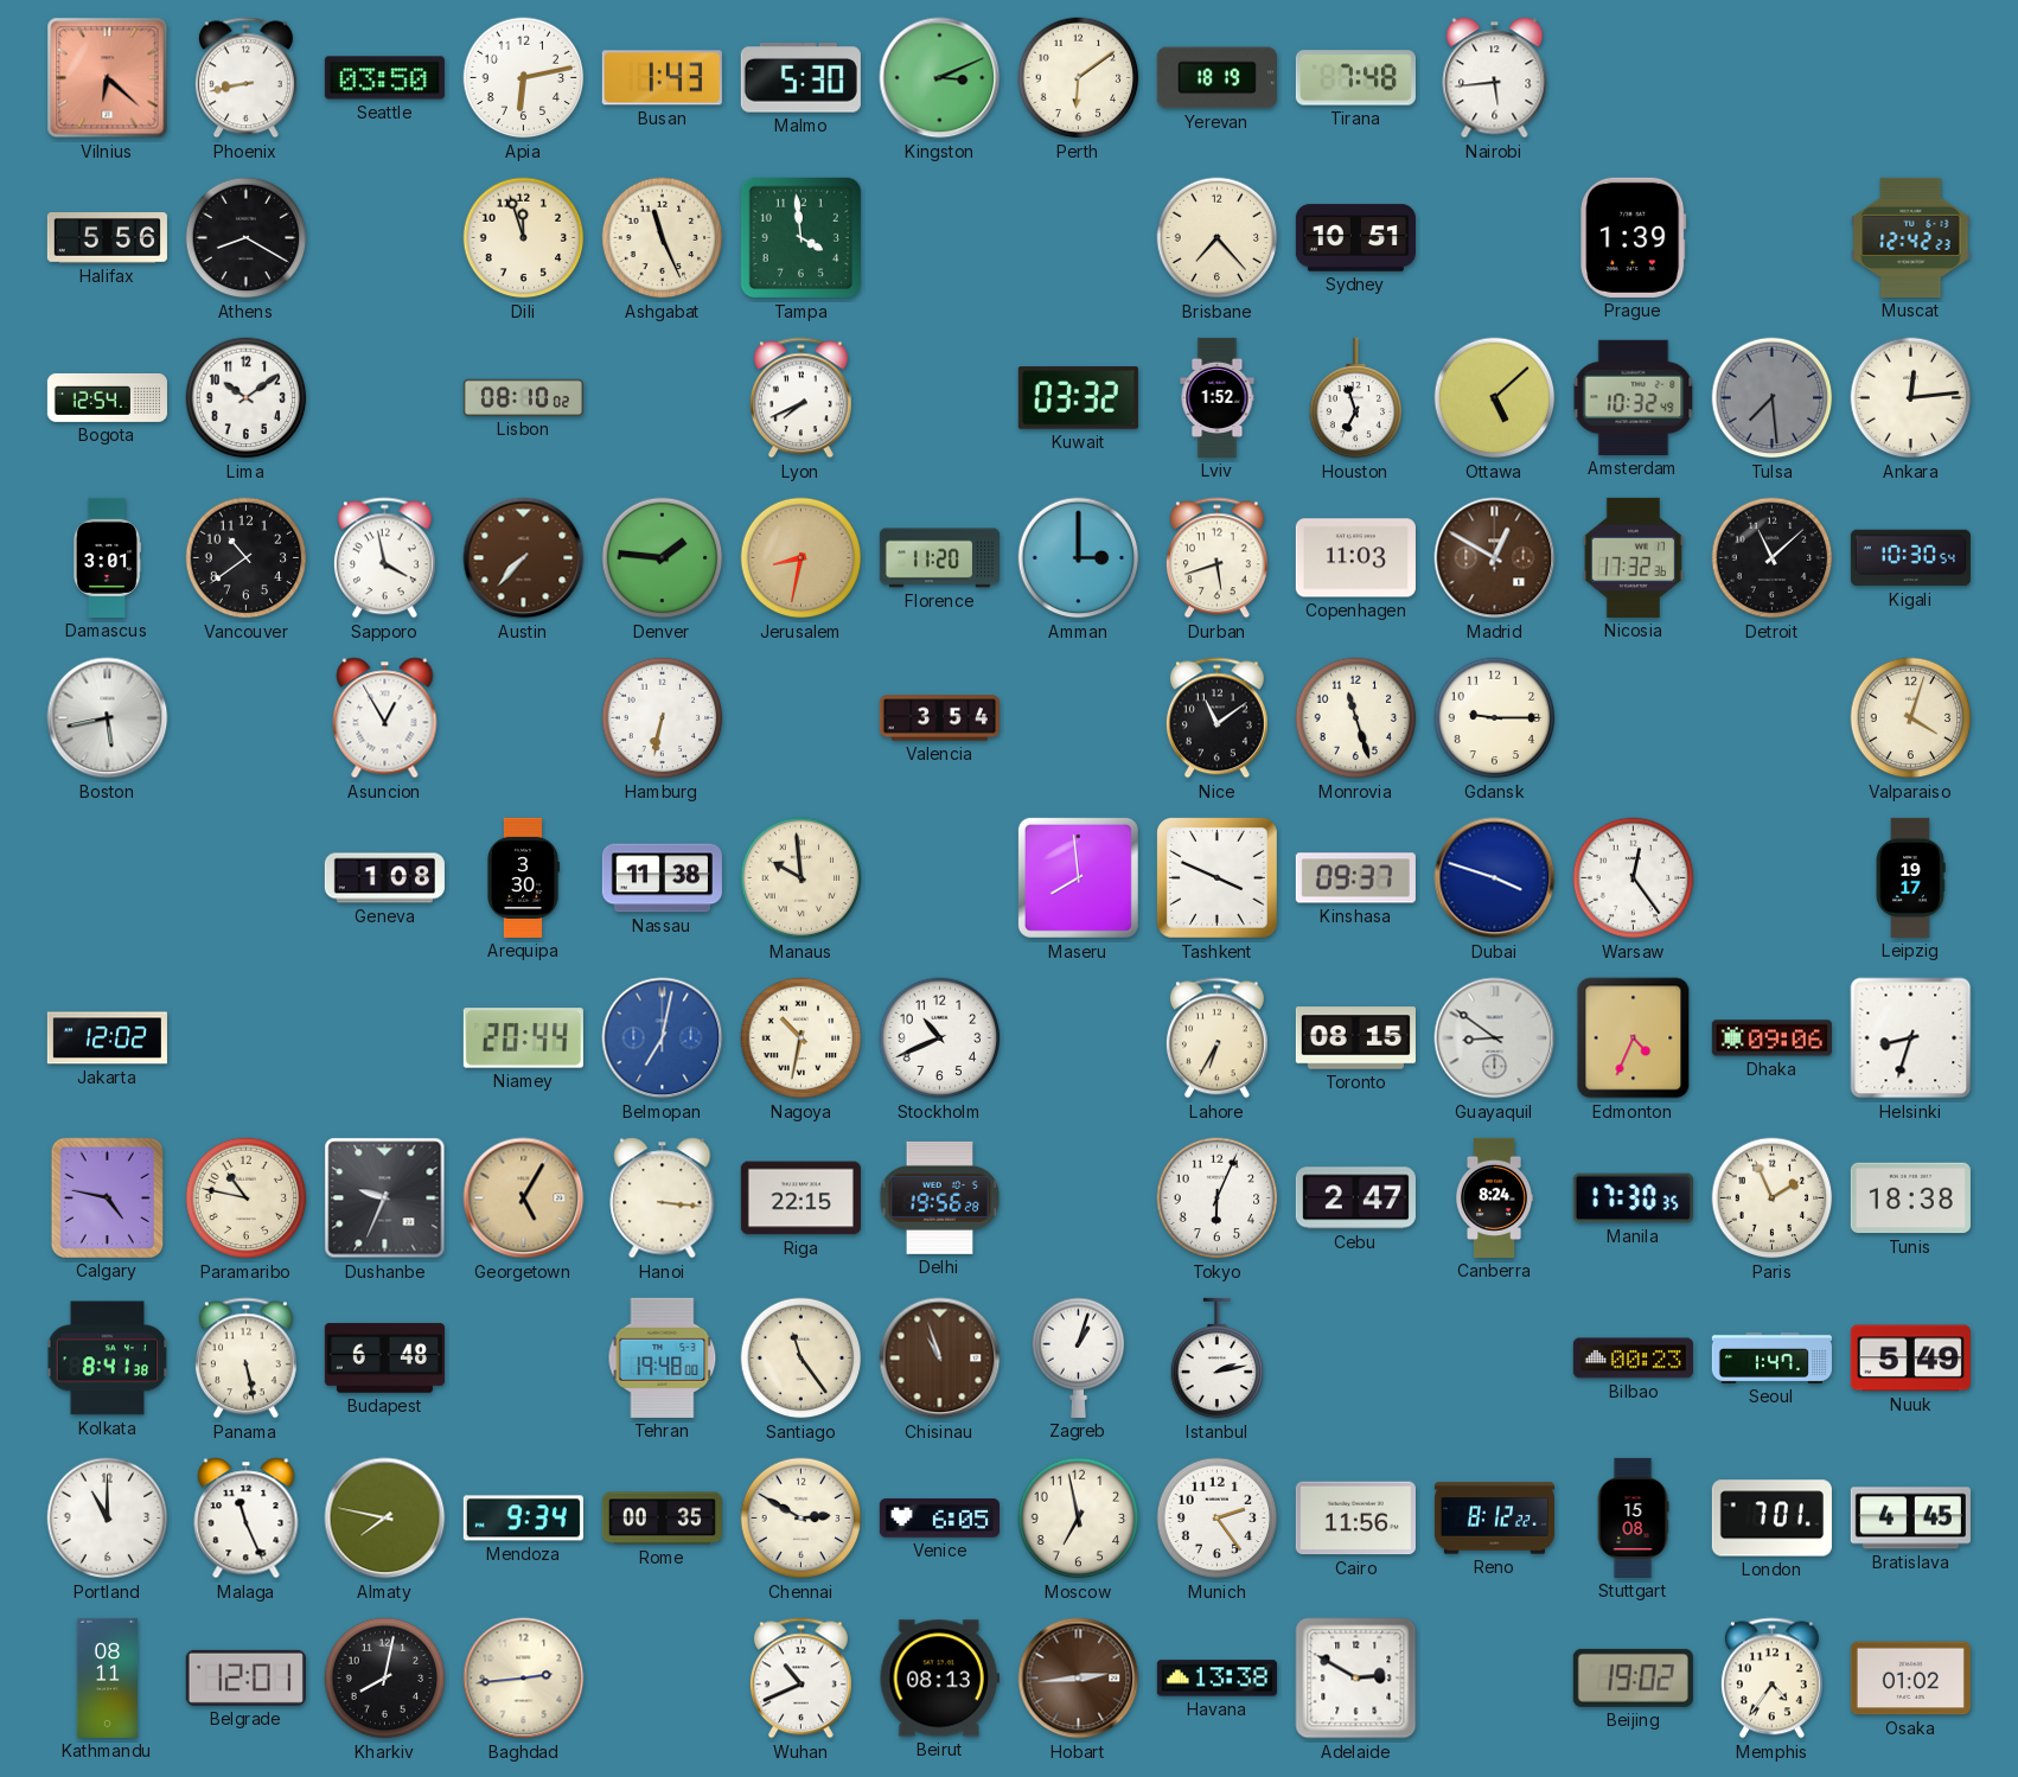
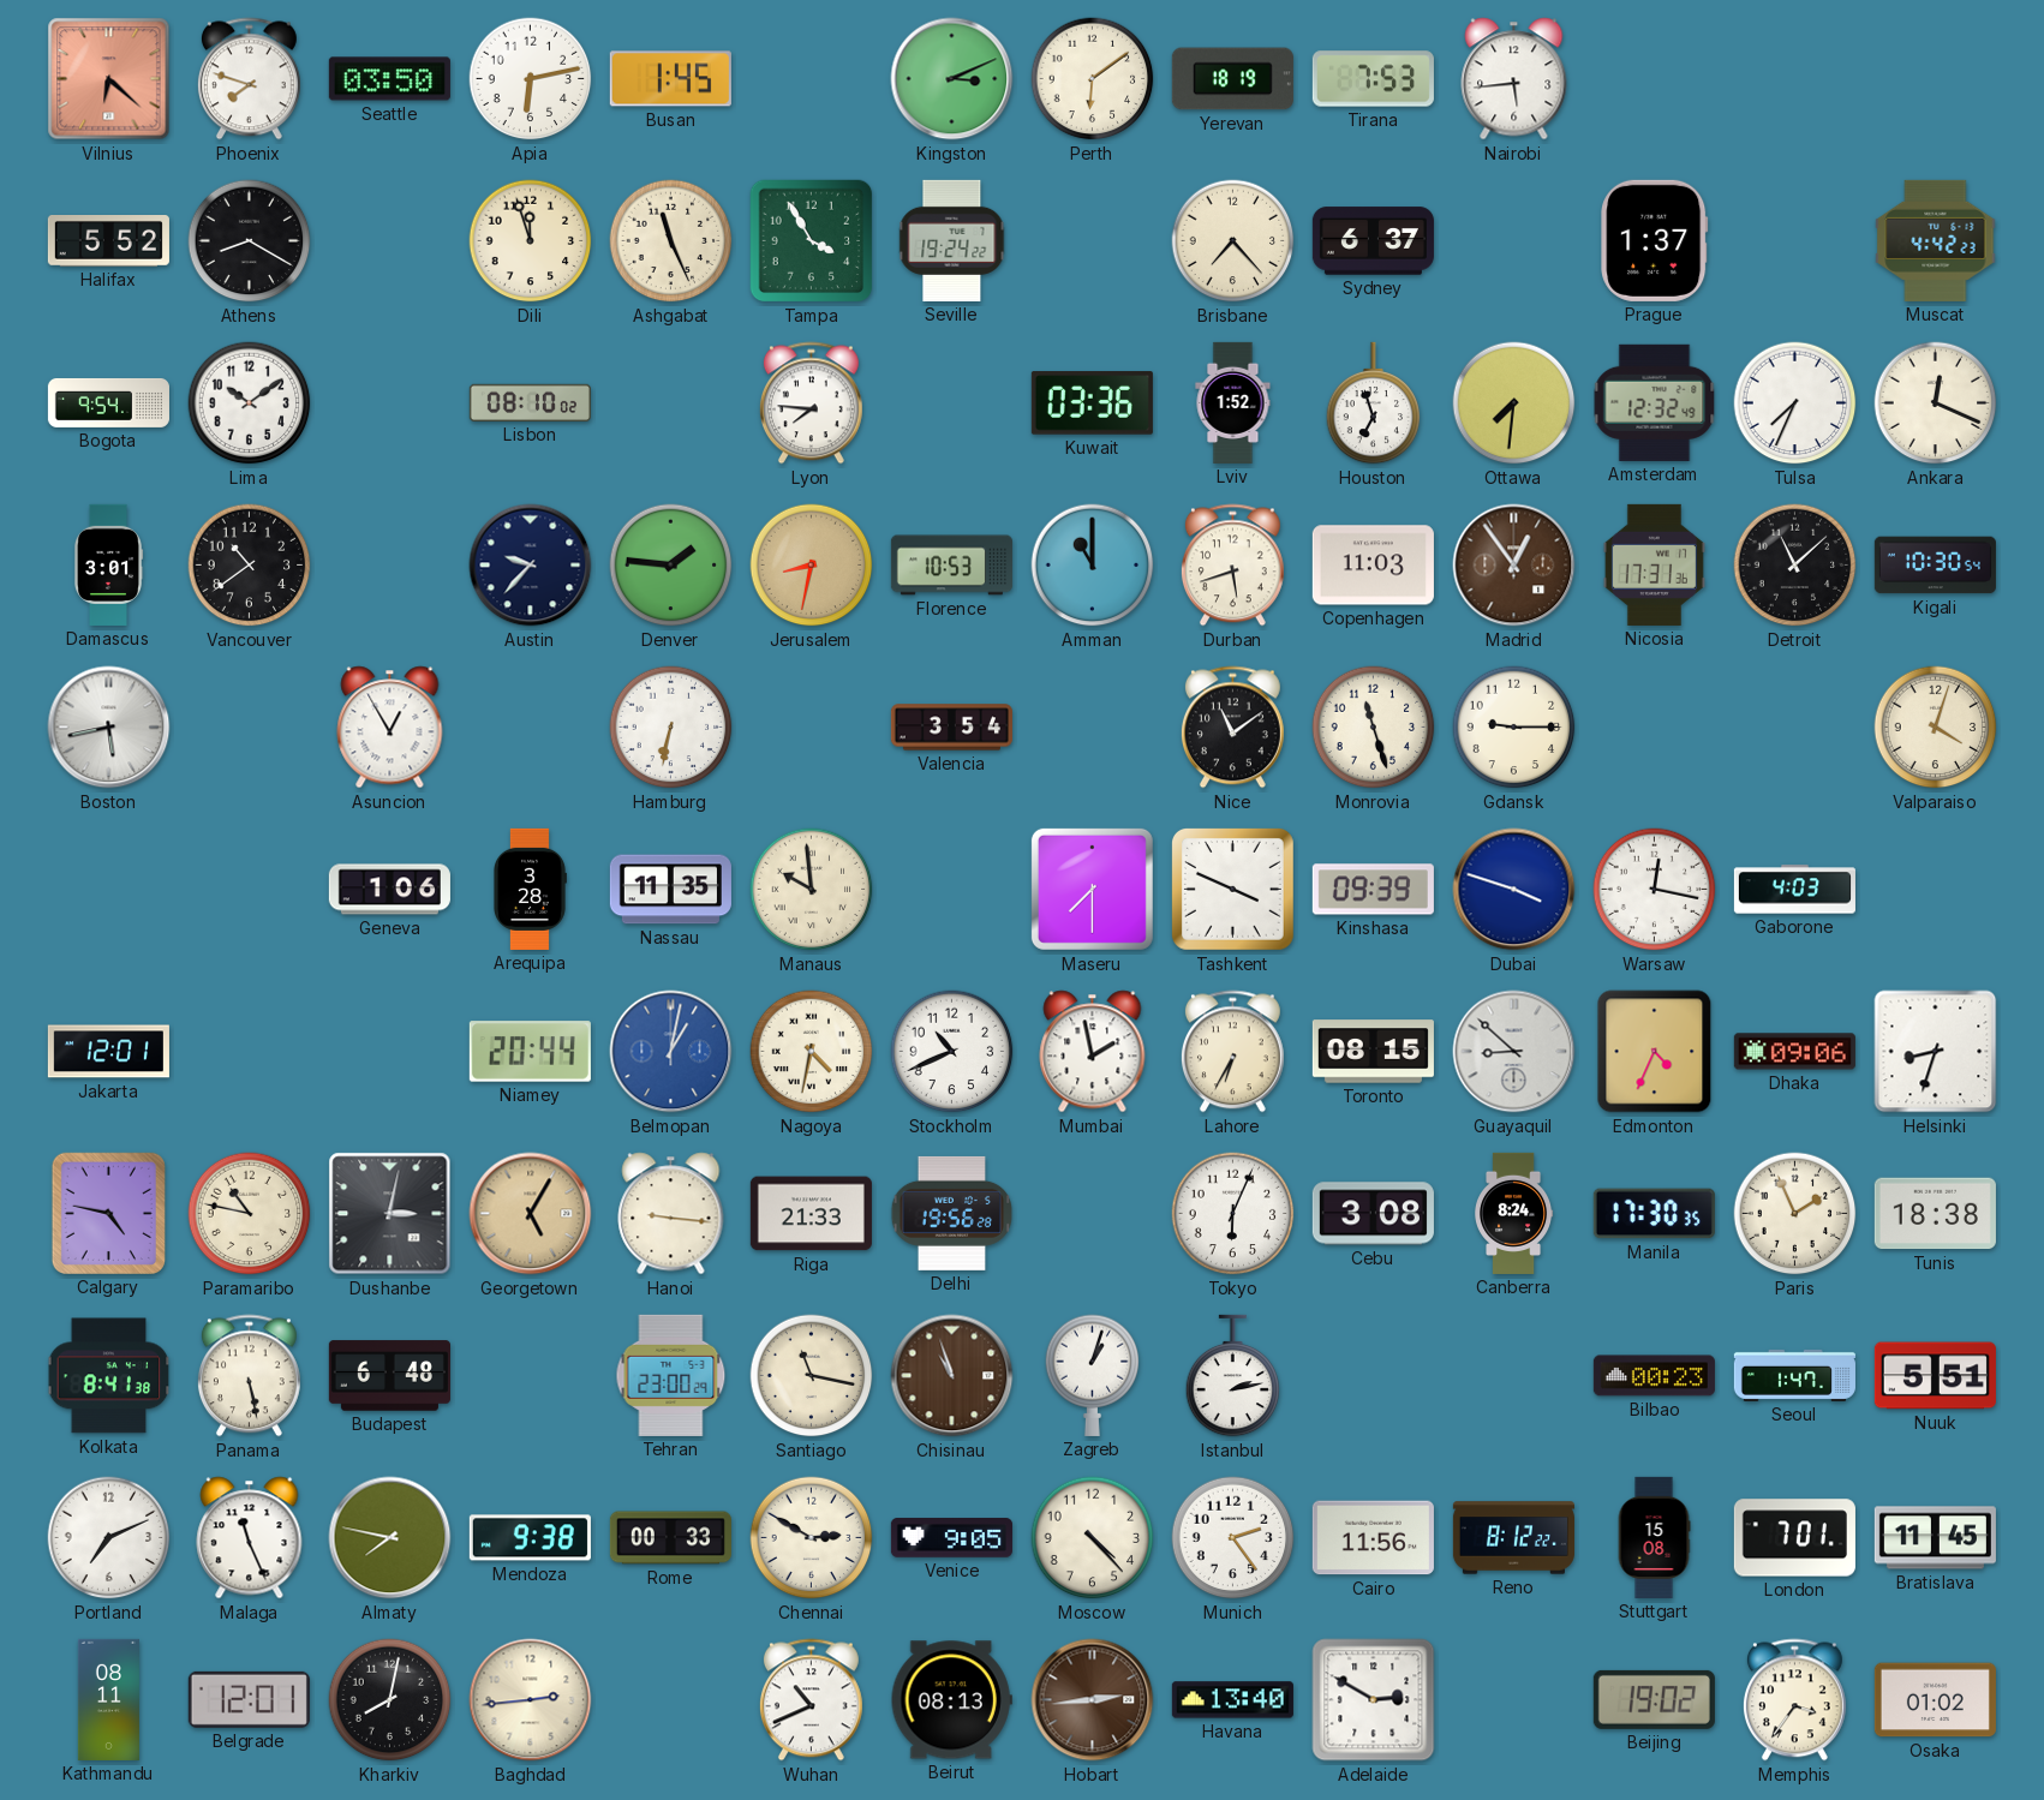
Phoenix: 8:43 -> 7:48 (249, 79)
Busan: 1:43 -> 1:45 (670, 79)
Malmo: 5:30 -> none (800, 78)
Tirana: 7:48 -> 7:53 (1373, 79)
Halifax: 5:56 -> 5:52 (108, 241)
Tampa: 3:59 -> 3:55 (812, 241)
Seville: none -> 19:24 (952, 240)
Sydney: 10:51 -> 6:37 (1373, 241)
Prague: 1:39 -> 1:37 (1655, 240)
Muscat: 12:42 -> 4:42 (1936, 240)
Bogota: 12:54 -> 9:54 (108, 402)
Lyon: 7:41 -> 7:46 (811, 403)
Kuwait: 03:32 -> 03:36 (1092, 403)
Ottawa: 5:08 -> 7:31 (1514, 403)
Amsterdam: 10:32 -> 12:32 (1655, 402)
Tulsa: 7:29 -> 7:34 (1795, 403)
Tulsa dial: grey -> white (1795, 403)
Ankara: 12:14 -> 12:19 (1936, 403)
Sapporo: 3:58 -> none (384, 558)
Austin: 7:37 -> 9:37 (531, 566)
Austin dial: brown -> navy (531, 566)
Florence: 11:20 -> 10:53 (951, 566)
Amman: 3:00 -> 11:00 (1093, 566)
Madrid: 12:50 -> 12:54 (1514, 566)
Nicosia: 17:32 -> 17:31 (1654, 564)
Geneva: 1:08 -> 1:06 (389, 890)
Arequipa: 3:30 -> 3:28 (531, 889)
Nassau: 11:38 -> 11:35 (670, 890)
Maseru: 7:59 -> 7:30 (1092, 889)
Kinshasa: 09:37 -> 09:39 (1373, 890)
Warsaw: 12:24 -> 12:17 (1655, 890)
Gaborone: none -> 4:03 (1794, 890)
Leipzig: 19:17 -> none (1910, 877)
Jakarta: 12:02 -> 12:01 (108, 1052)
Belmopan: 7:02 -> 1:02 (671, 1052)
Nagoya: 10:32 -> 4:32 (812, 1052)
Mumbai: none -> 1:58 (1093, 1052)
Guayaquil: 8:51 -> 8:52 (1514, 1052)
Dushanbe: 9:34 -> 3:02 (390, 1214)
Hanoi: 3:16 -> 9:16 (671, 1214)
Riga: 22:15 -> 21:33 (811, 1214)
Cebu: 2:47 -> 3:08 (1373, 1214)
Tehran: 19:48 -> 23:00 (671, 1375)
Santiago: 11:24 -> 11:17 (812, 1376)
Nuuk: 5:49 -> 5:51 (1935, 1376)
Portland: 11:00 -> 7:11 (109, 1538)
Mendoza: 9:34 -> 9:38 (530, 1538)
Rome: 00:35 -> 00:33 (670, 1538)
Venice: 6:05 -> 9:05 (951, 1538)
Moscow: 6:58 -> 4:23 (1093, 1538)
Bratislava: 4:45 -> 11:45 (1935, 1538)
Havana: 13:38 -> 13:40 (1232, 1700)
Memphis: 4:36 -> 3:36 (1794, 1700)
